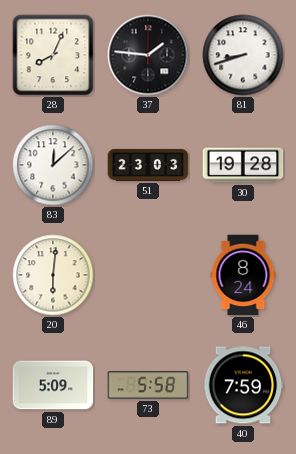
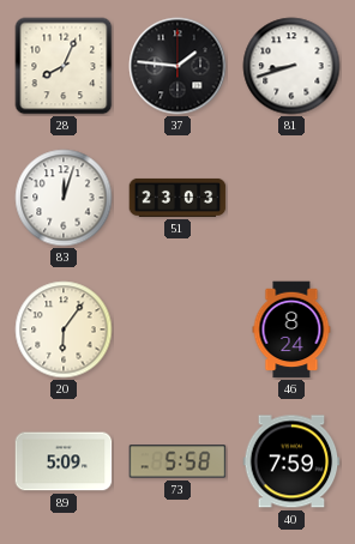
83: 12:08 -> 12:03 (64, 198)
30: 19:28 -> none (243, 165)
20: 6:01 -> 6:06 (64, 330)
